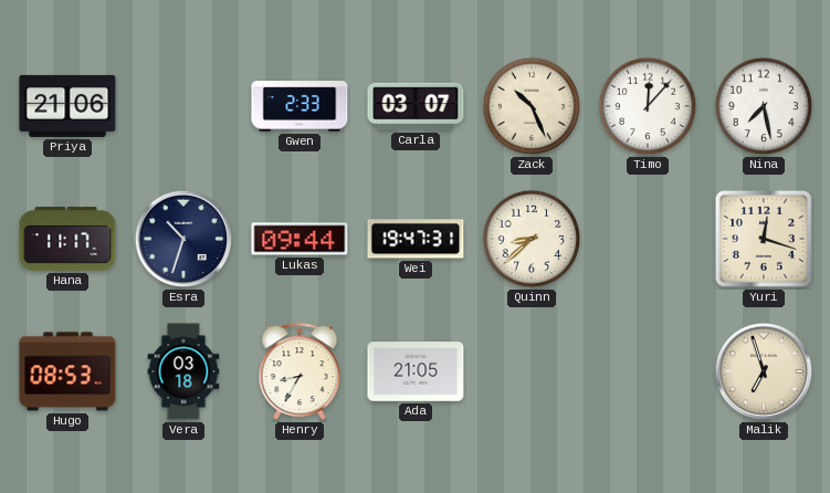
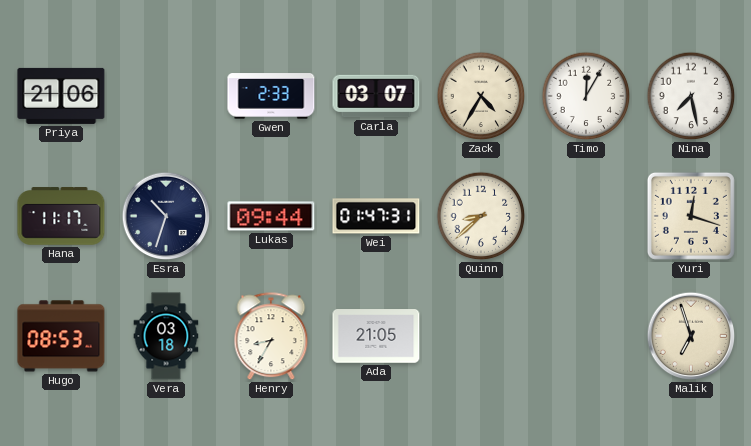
Zack: 10:26 -> 4:35 (481, 96)
Timo: 12:07 -> 12:05 (586, 96)
Wei: 19:47 -> 01:47 (376, 216)
